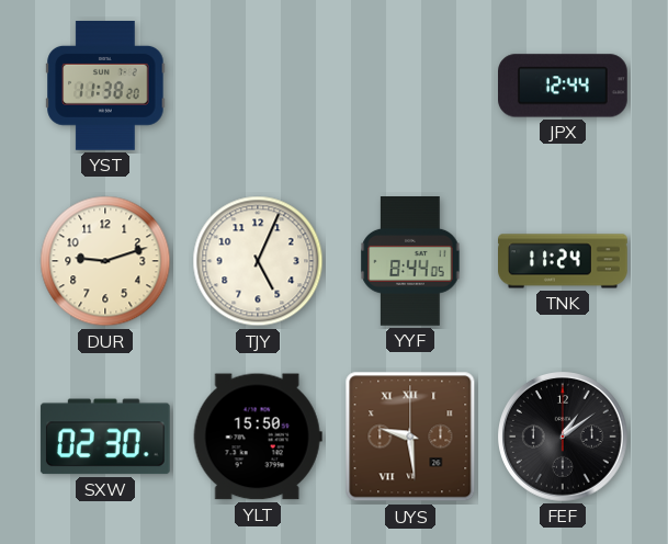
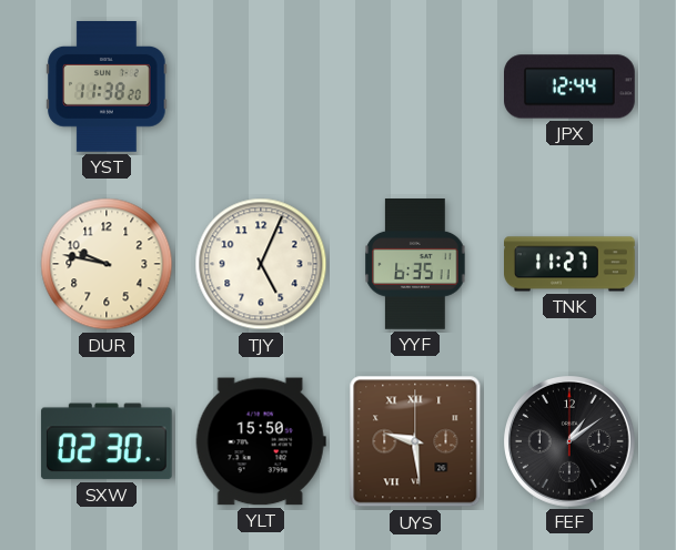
DUR: 9:12 -> 9:47 (107, 264)
YYF: 8:44 -> 6:35 (415, 265)
TNK: 11:24 -> 11:27 (571, 264)
